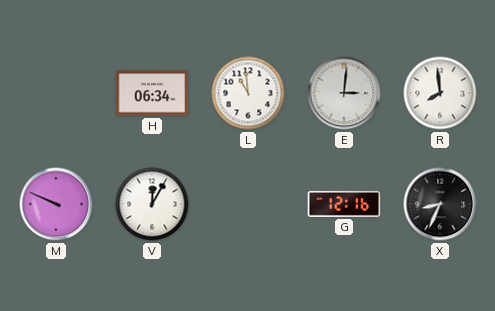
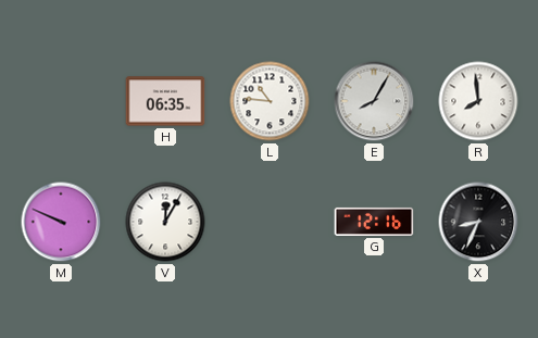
H: 06:34 -> 06:35 (165, 101)
L: 10:59 -> 10:46 (270, 101)
E: 3:01 -> 8:05 (374, 101)
